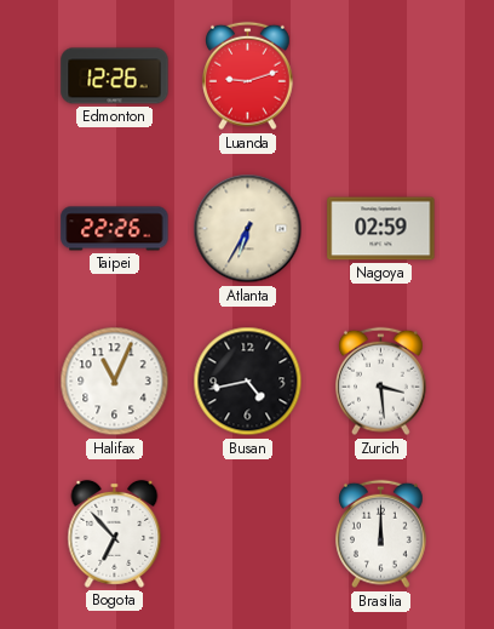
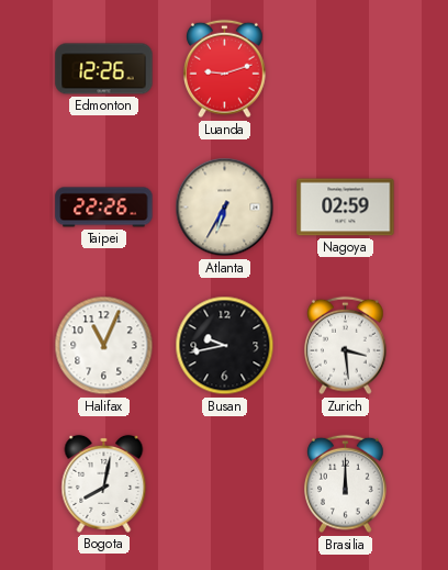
Busan: 4:43 -> 9:43 (225, 346)
Bogota: 6:53 -> 8:02 (104, 483)
